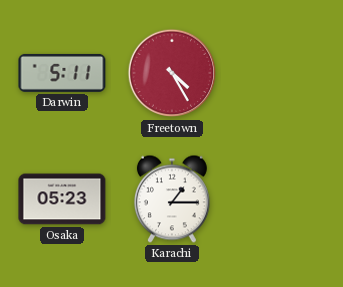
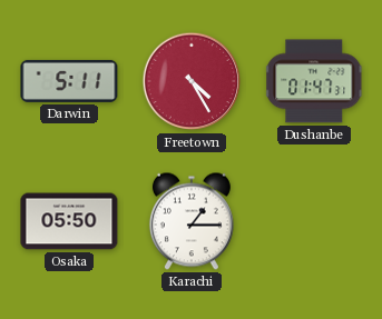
Dushanbe: none -> 01:47 (315, 81)
Osaka: 05:23 -> 05:50 (69, 221)
